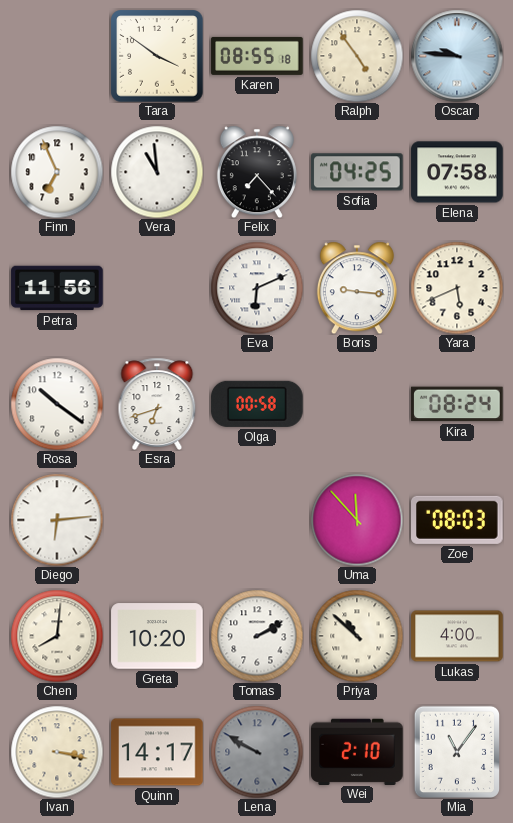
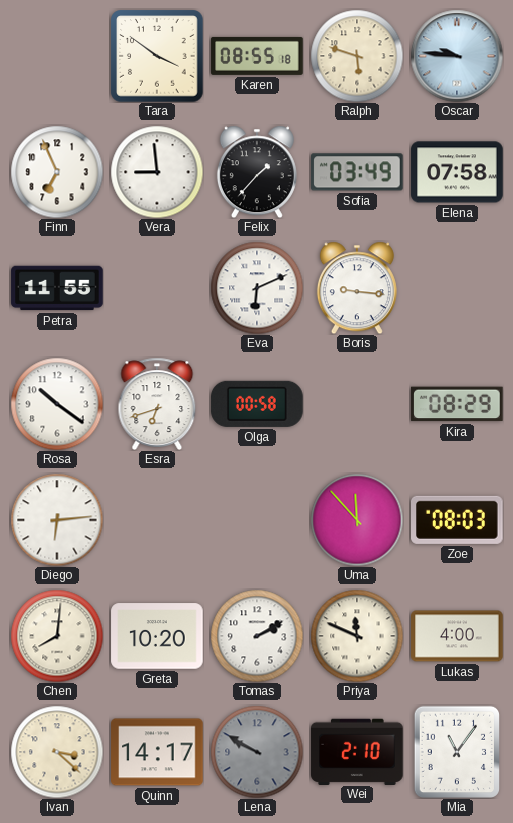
Ralph: 4:54 -> 5:48 (357, 56)
Vera: 10:59 -> 8:59 (157, 172)
Felix: 7:23 -> 1:37 (257, 172)
Sofia: 04:25 -> 03:49 (357, 172)
Petra: 11:56 -> 11:55 (57, 288)
Yara: 5:41 -> none (457, 288)
Kira: 08:24 -> 08:29 (457, 404)
Priya: 10:52 -> 11:49 (357, 636)
Ivan: 3:17 -> 3:22 (57, 752)
